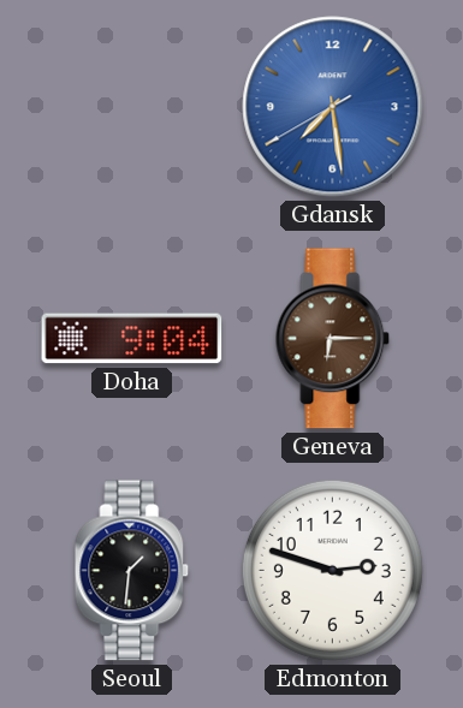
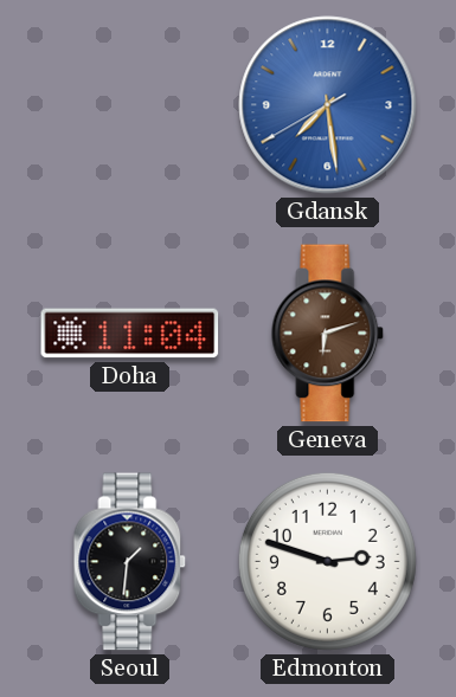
Doha: 9:04 -> 11:04 (130, 334)
Geneva: 6:15 -> 6:12 (328, 334)
